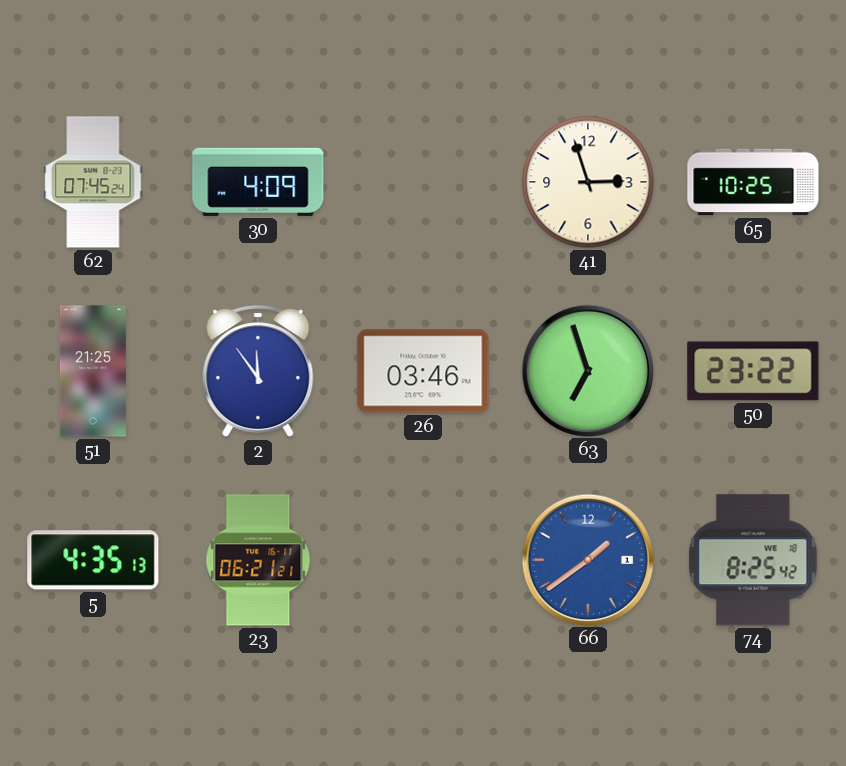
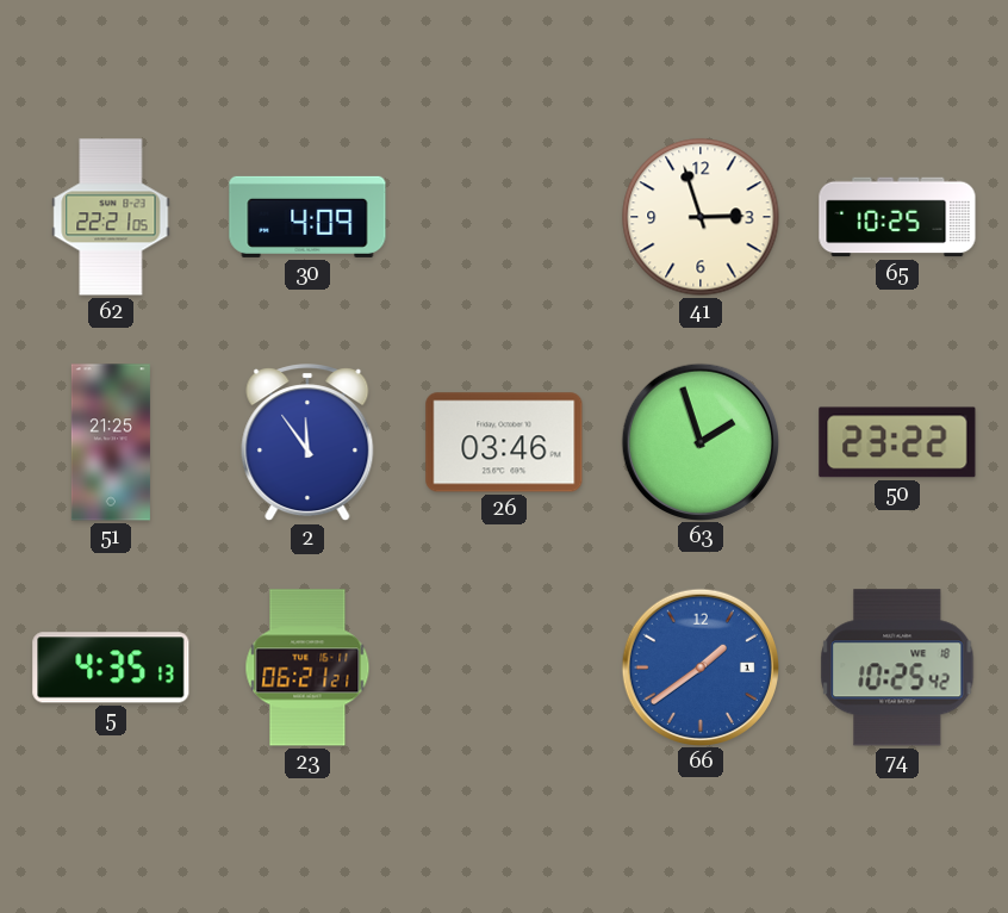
62: 07:45 -> 22:21 (111, 217)
63: 6:57 -> 1:57 (699, 441)
74: 8:25 -> 10:25 (897, 667)
